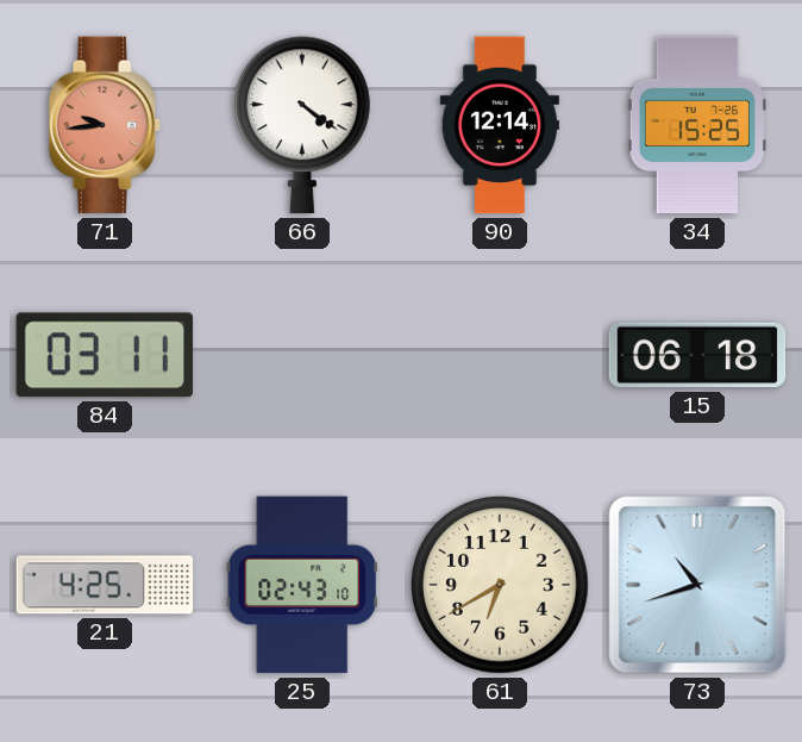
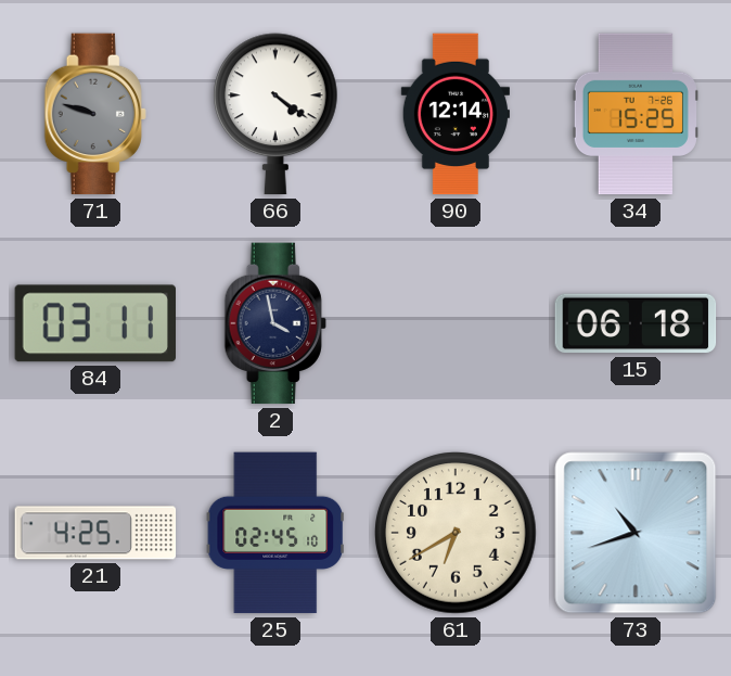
71: 9:44 -> 9:48 (95, 114)
71 dial: salmon -> grey (95, 114)
2: none -> 3:58 (275, 323)
25: 02:43 -> 02:45 (274, 533)
